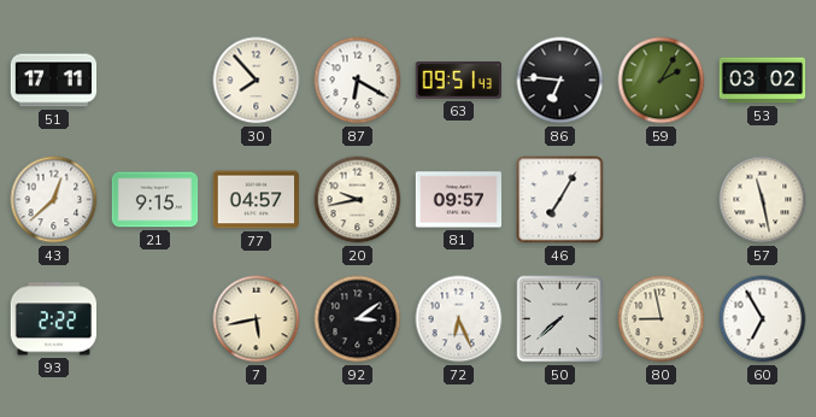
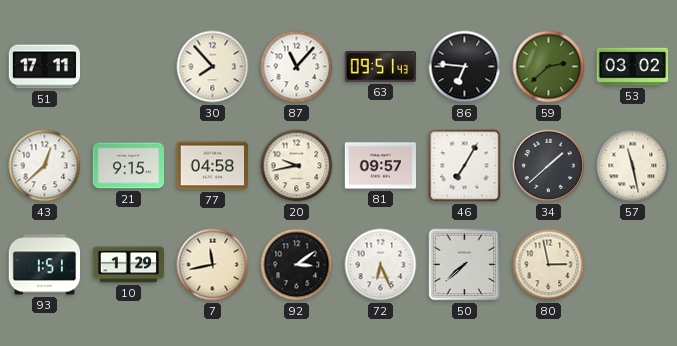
87: 6:20 -> 11:07 (297, 67)
59: 2:05 -> 2:38 (549, 67)
77: 04:57 -> 04:58 (213, 166)
34: none -> 1:38 (549, 166)
93: 2:22 -> 1:51 (44, 265)
10: none -> 1:29 (129, 265)
7: 5:43 -> 11:43 (213, 265)
80: 8:58 -> 2:58 (549, 265)
60: 6:55 -> none (763, 319)
